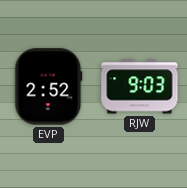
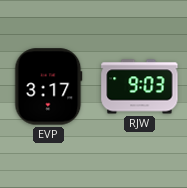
EVP: 2:52 -> 3:17 (49, 87)
